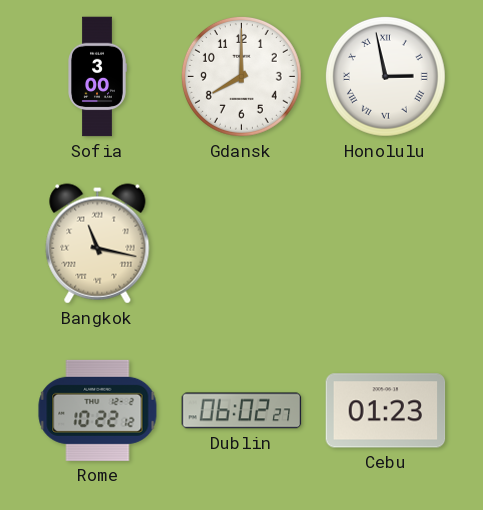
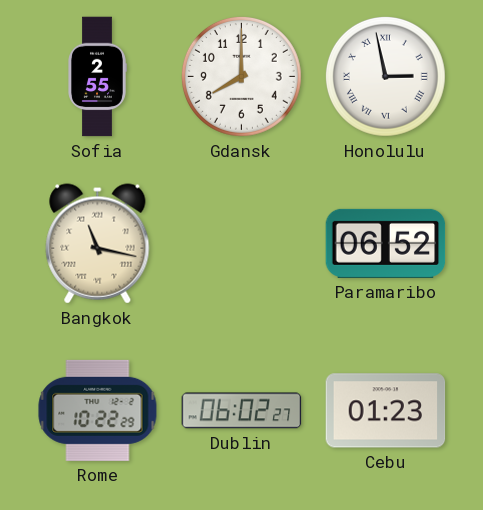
Sofia: 3:00 -> 2:55 (97, 77)
Paramaribo: none -> 06:52 (386, 243)
Rome: 10:22:12 -> 10:22:29 (98, 410)
